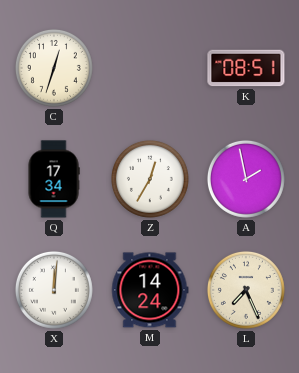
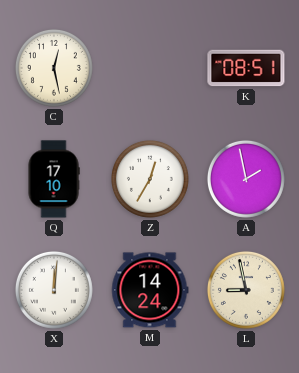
C: 12:33 -> 12:28 (54, 68)
Q: 17:34 -> 17:10 (54, 179)
L: 7:26 -> 8:58 (246, 290)
